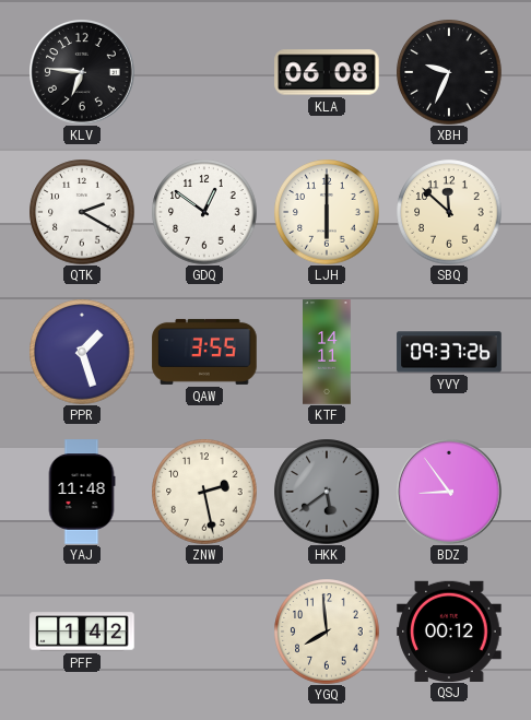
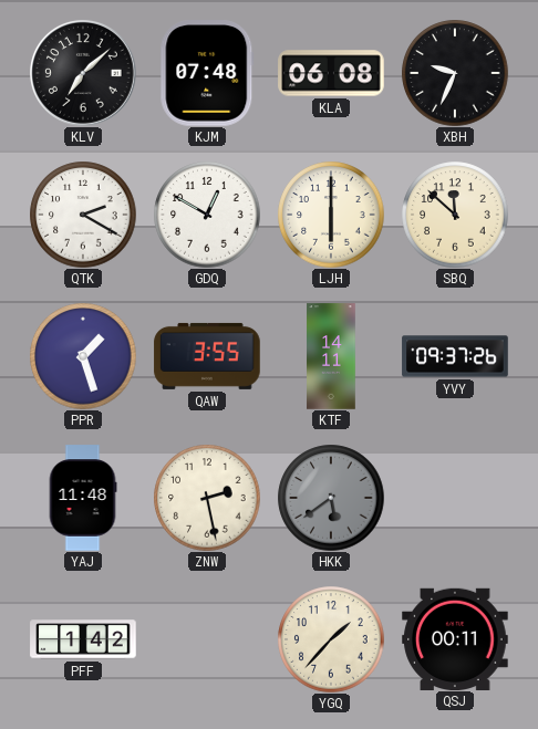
KLV: 6:46 -> 7:08 (84, 74)
KJM: none -> 07:48 (207, 73)
GDQ: 12:51 -> 12:50 (207, 215)
BDZ: 8:54 -> none (450, 493)
YGQ: 7:59 -> 1:37 (331, 639)
QSJ: 00:12 -> 00:11 (455, 638)
